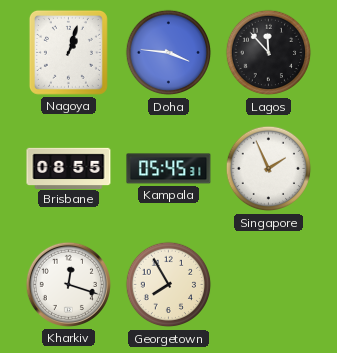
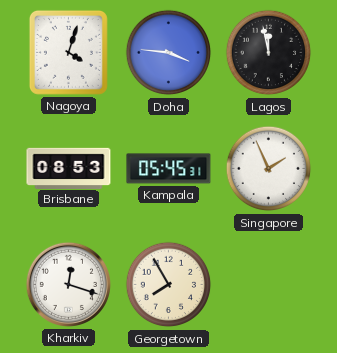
Nagoya: 1:03 -> 4:03 (68, 52)
Lagos: 11:53 -> 11:58 (269, 53)
Brisbane: 08:55 -> 08:53 (69, 168)
